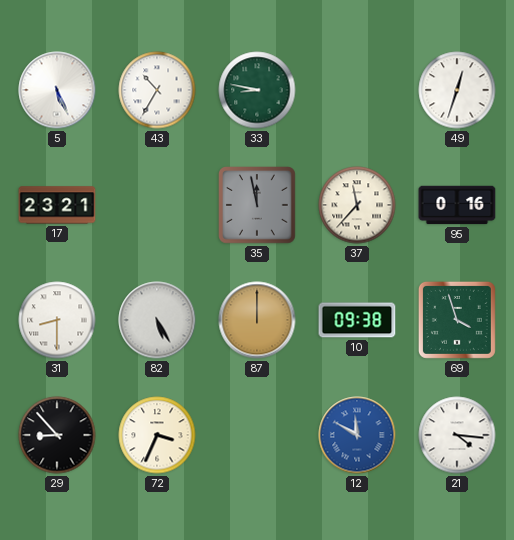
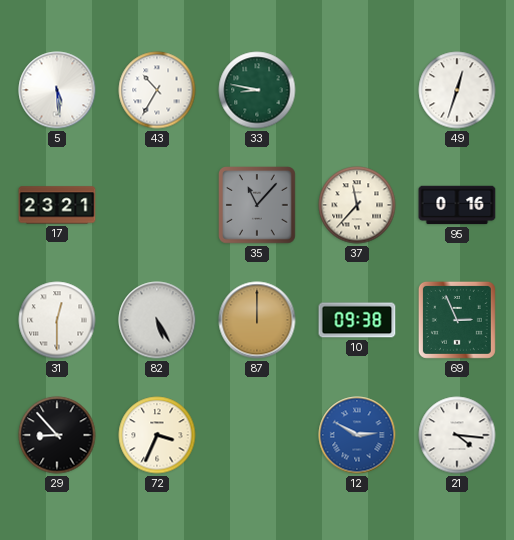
5: 5:26 -> 5:29 (57, 90)
35: 11:58 -> 11:07 (258, 206)
31: 8:30 -> 12:30 (57, 320)
69: 3:57 -> 2:56 (457, 320)
12: 11:50 -> 2:50 (357, 435)
